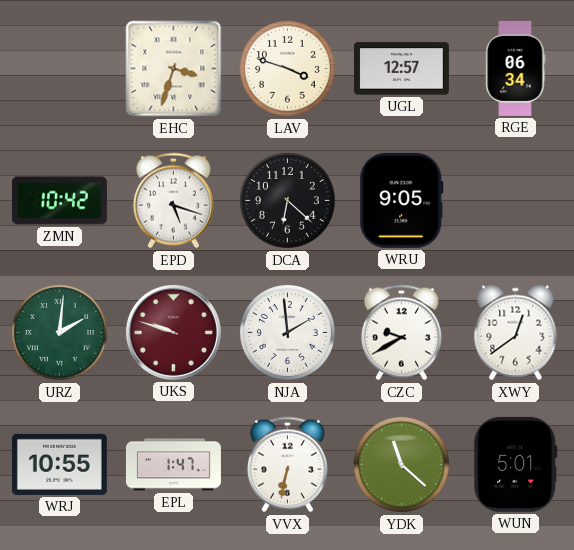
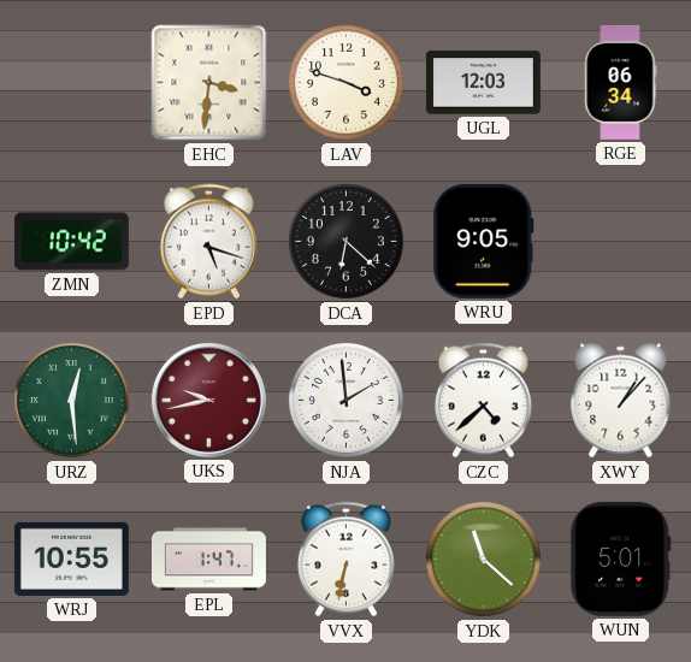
EHC: 3:33 -> 3:31 (209, 83)
UGL: 12:57 -> 12:03 (483, 83)
URZ: 2:01 -> 12:29 (71, 400)
UKS: 9:48 -> 9:43 (208, 400)
CZC: 9:40 -> 4:38 (483, 401)
XWY: 12:39 -> 1:07 (621, 401)
